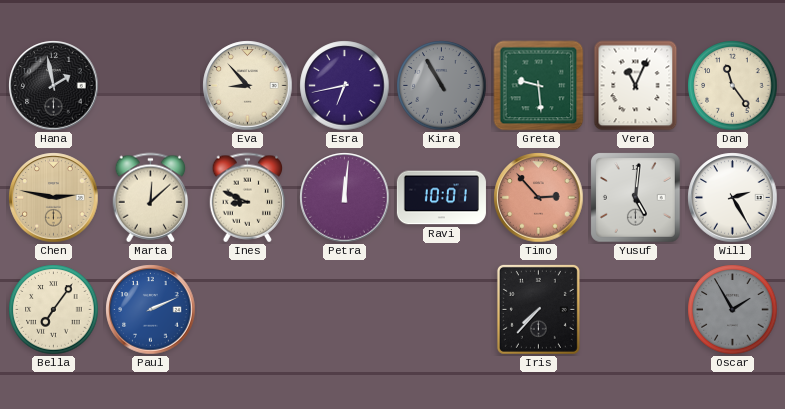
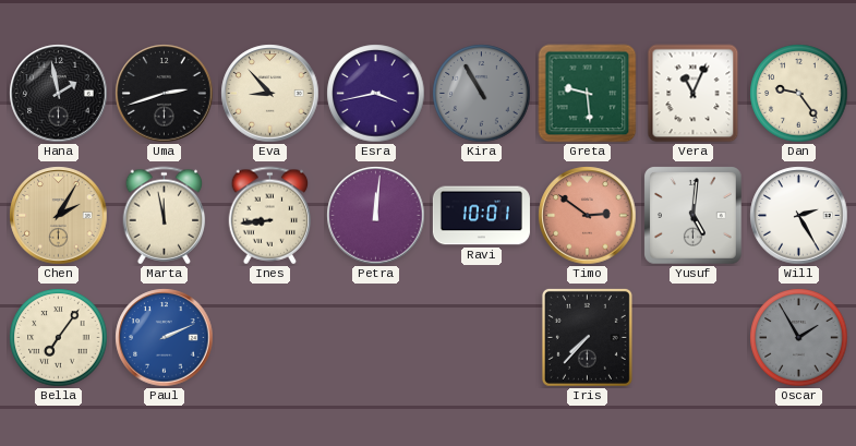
Uma: none -> 2:42 (165, 94)
Esra: 6:43 -> 3:43 (376, 94)
Dan: 11:24 -> 9:24 (799, 94)
Chen: 2:47 -> 2:05 (59, 216)
Marta: 12:08 -> 11:58 (165, 216)
Ines: 8:49 -> 8:44 (270, 216)
Timo: 2:53 -> 2:51 (588, 216)
